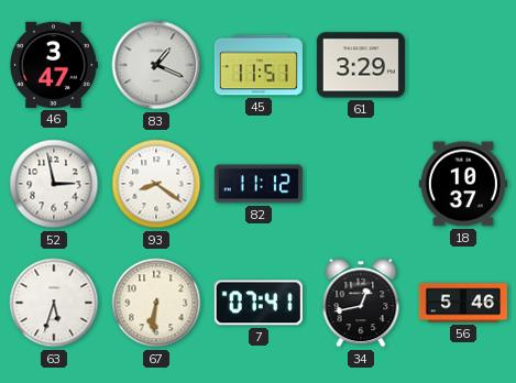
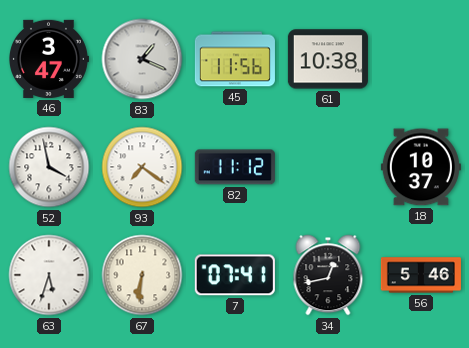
45: 11:51 -> 11:56 (235, 59)
61: 3:29 -> 10:38 (328, 59)
52: 2:58 -> 3:58 (49, 167)
93: 8:21 -> 7:21 (142, 167)
